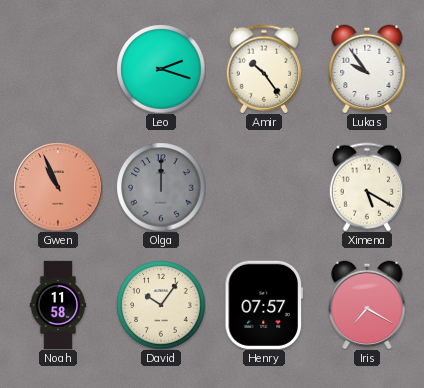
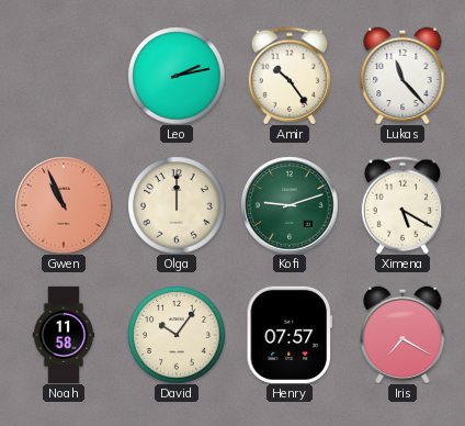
Leo: 2:18 -> 2:13 (177, 76)
Lukas: 9:54 -> 11:23 (402, 76)
Olga dial: grey -> cream (177, 205)
Kofi: none -> 9:12 (290, 205)
